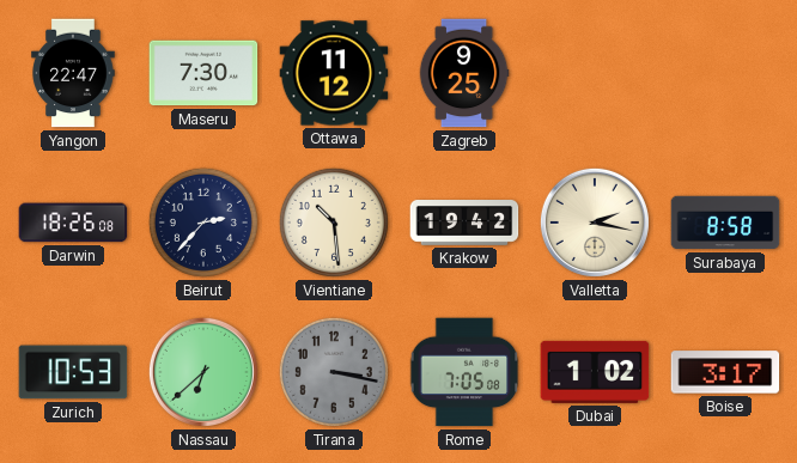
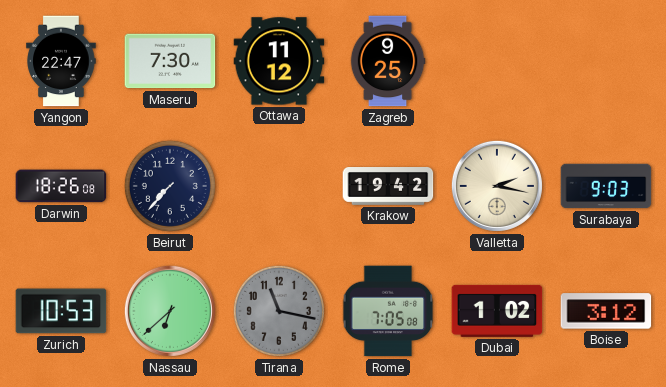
Beirut: 2:37 -> 7:37 (170, 186)
Vientiane: 10:29 -> none (334, 223)
Surabaya: 8:58 -> 9:03 (606, 186)
Tirana: 3:17 -> 11:17 (279, 311)
Boise: 3:17 -> 3:12 (606, 311)
